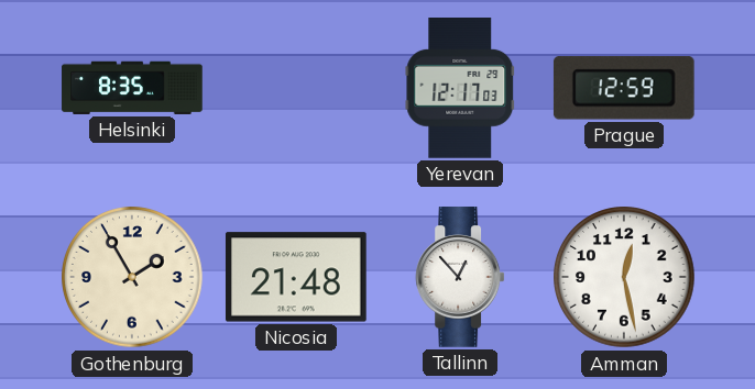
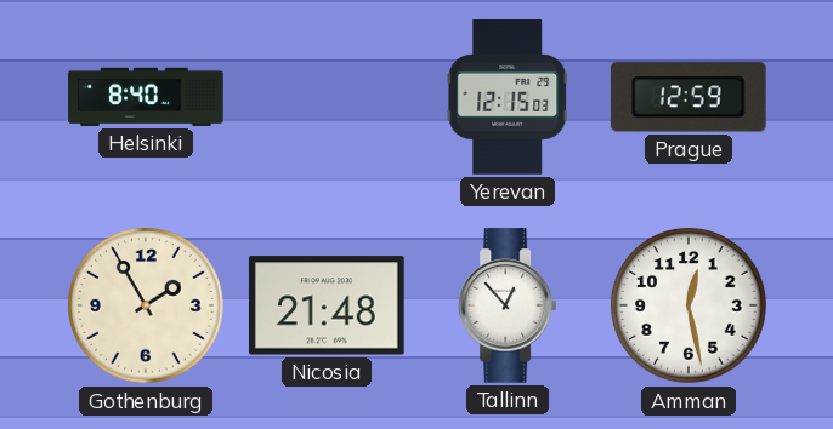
Helsinki: 8:35 -> 8:40 (146, 97)
Yerevan: 12:17 -> 12:15 (508, 98)
